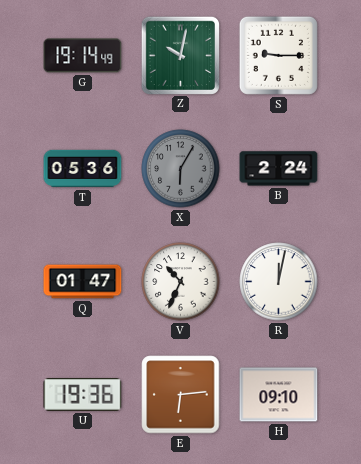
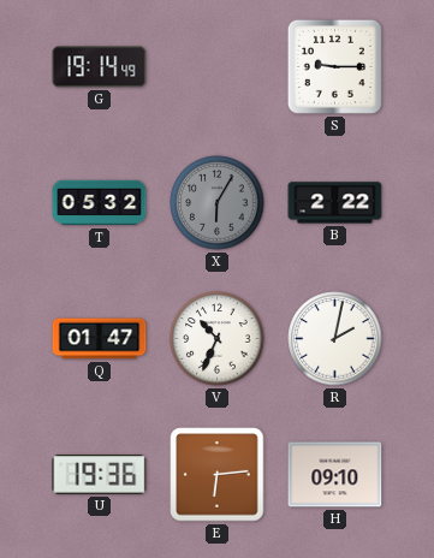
Z: 10:02 -> none (180, 55)
T: 05:36 -> 05:32 (100, 203)
B: 2:24 -> 2:22 (335, 203)
R: 12:02 -> 2:02 (335, 339)
